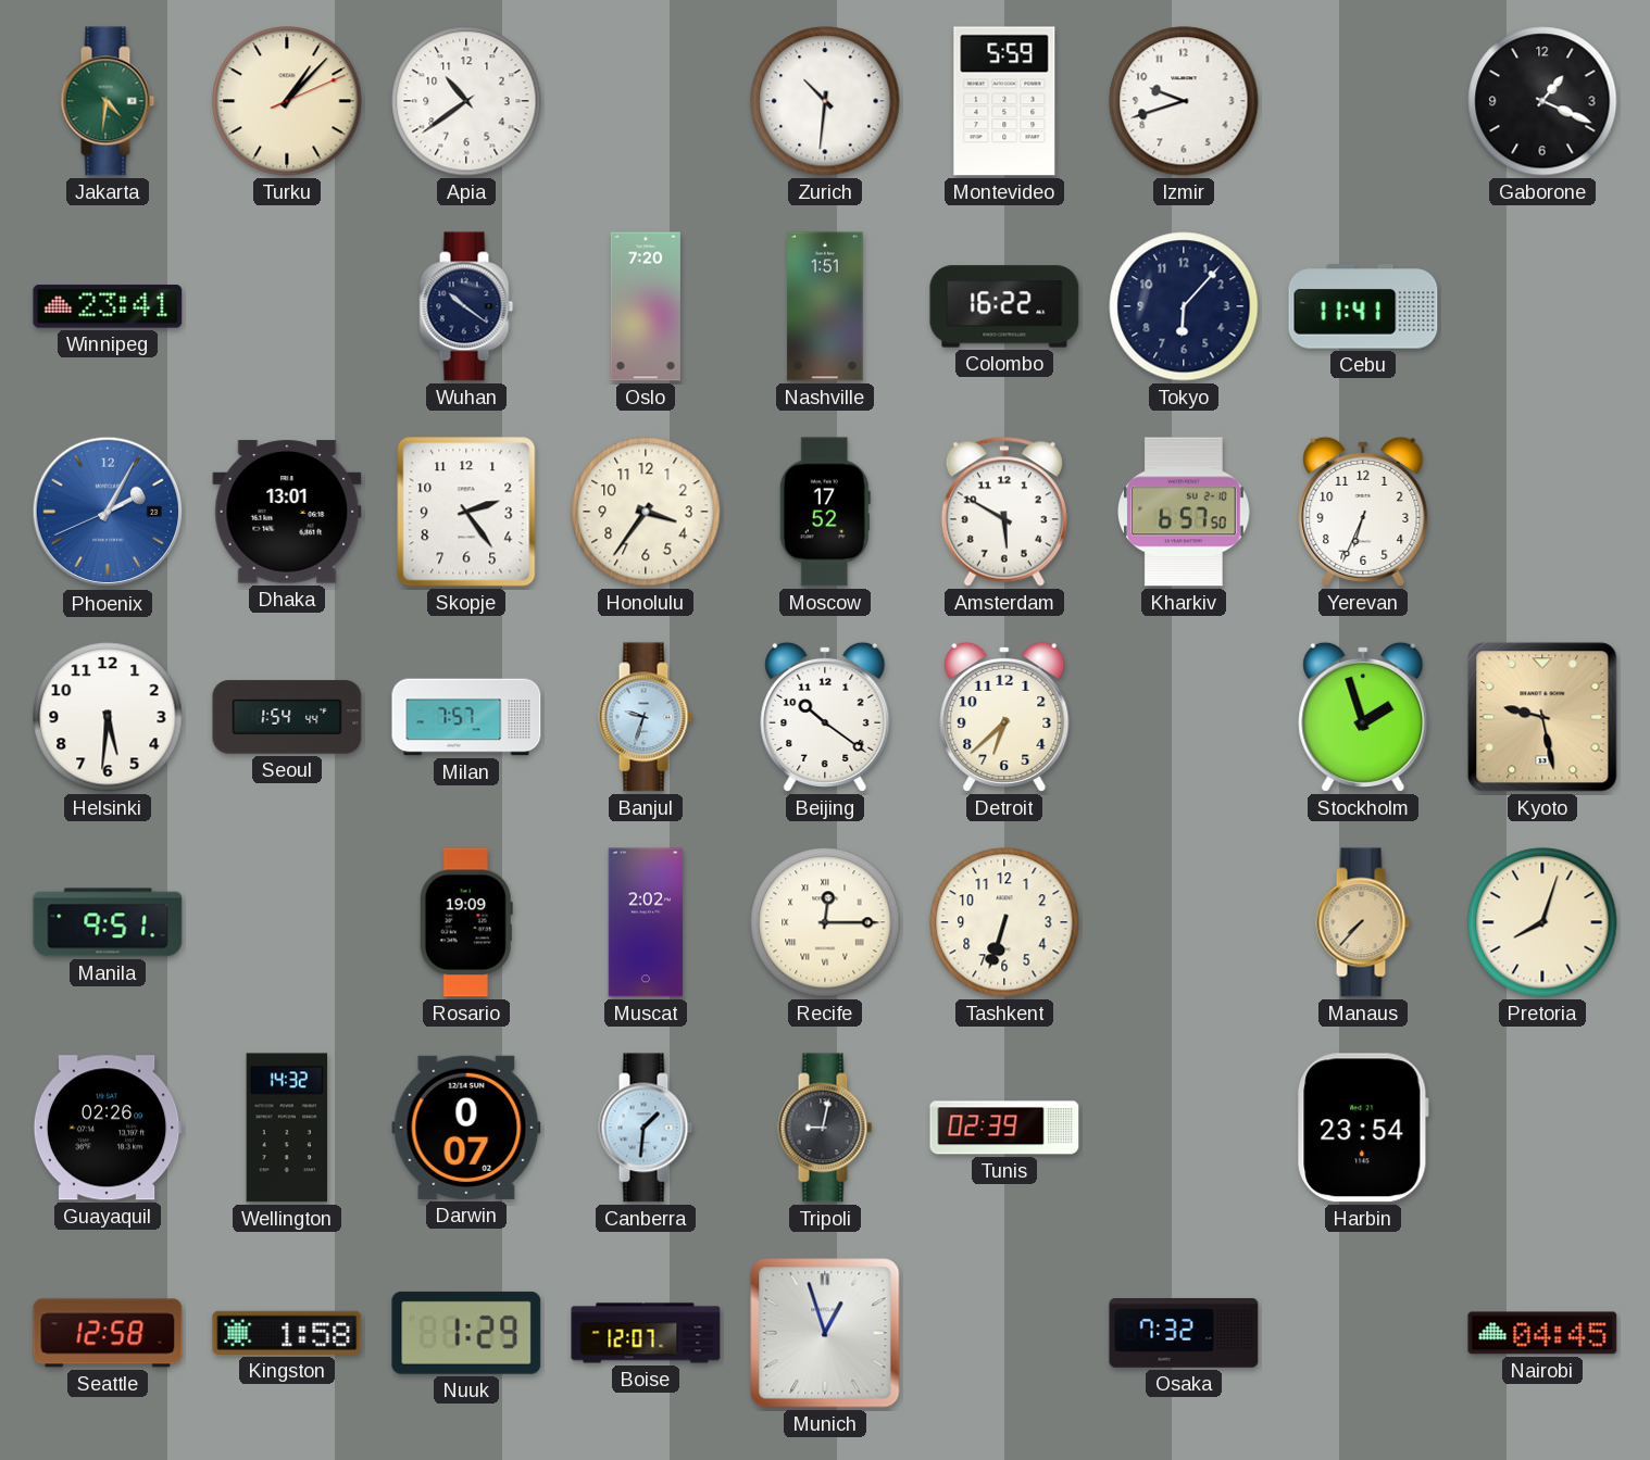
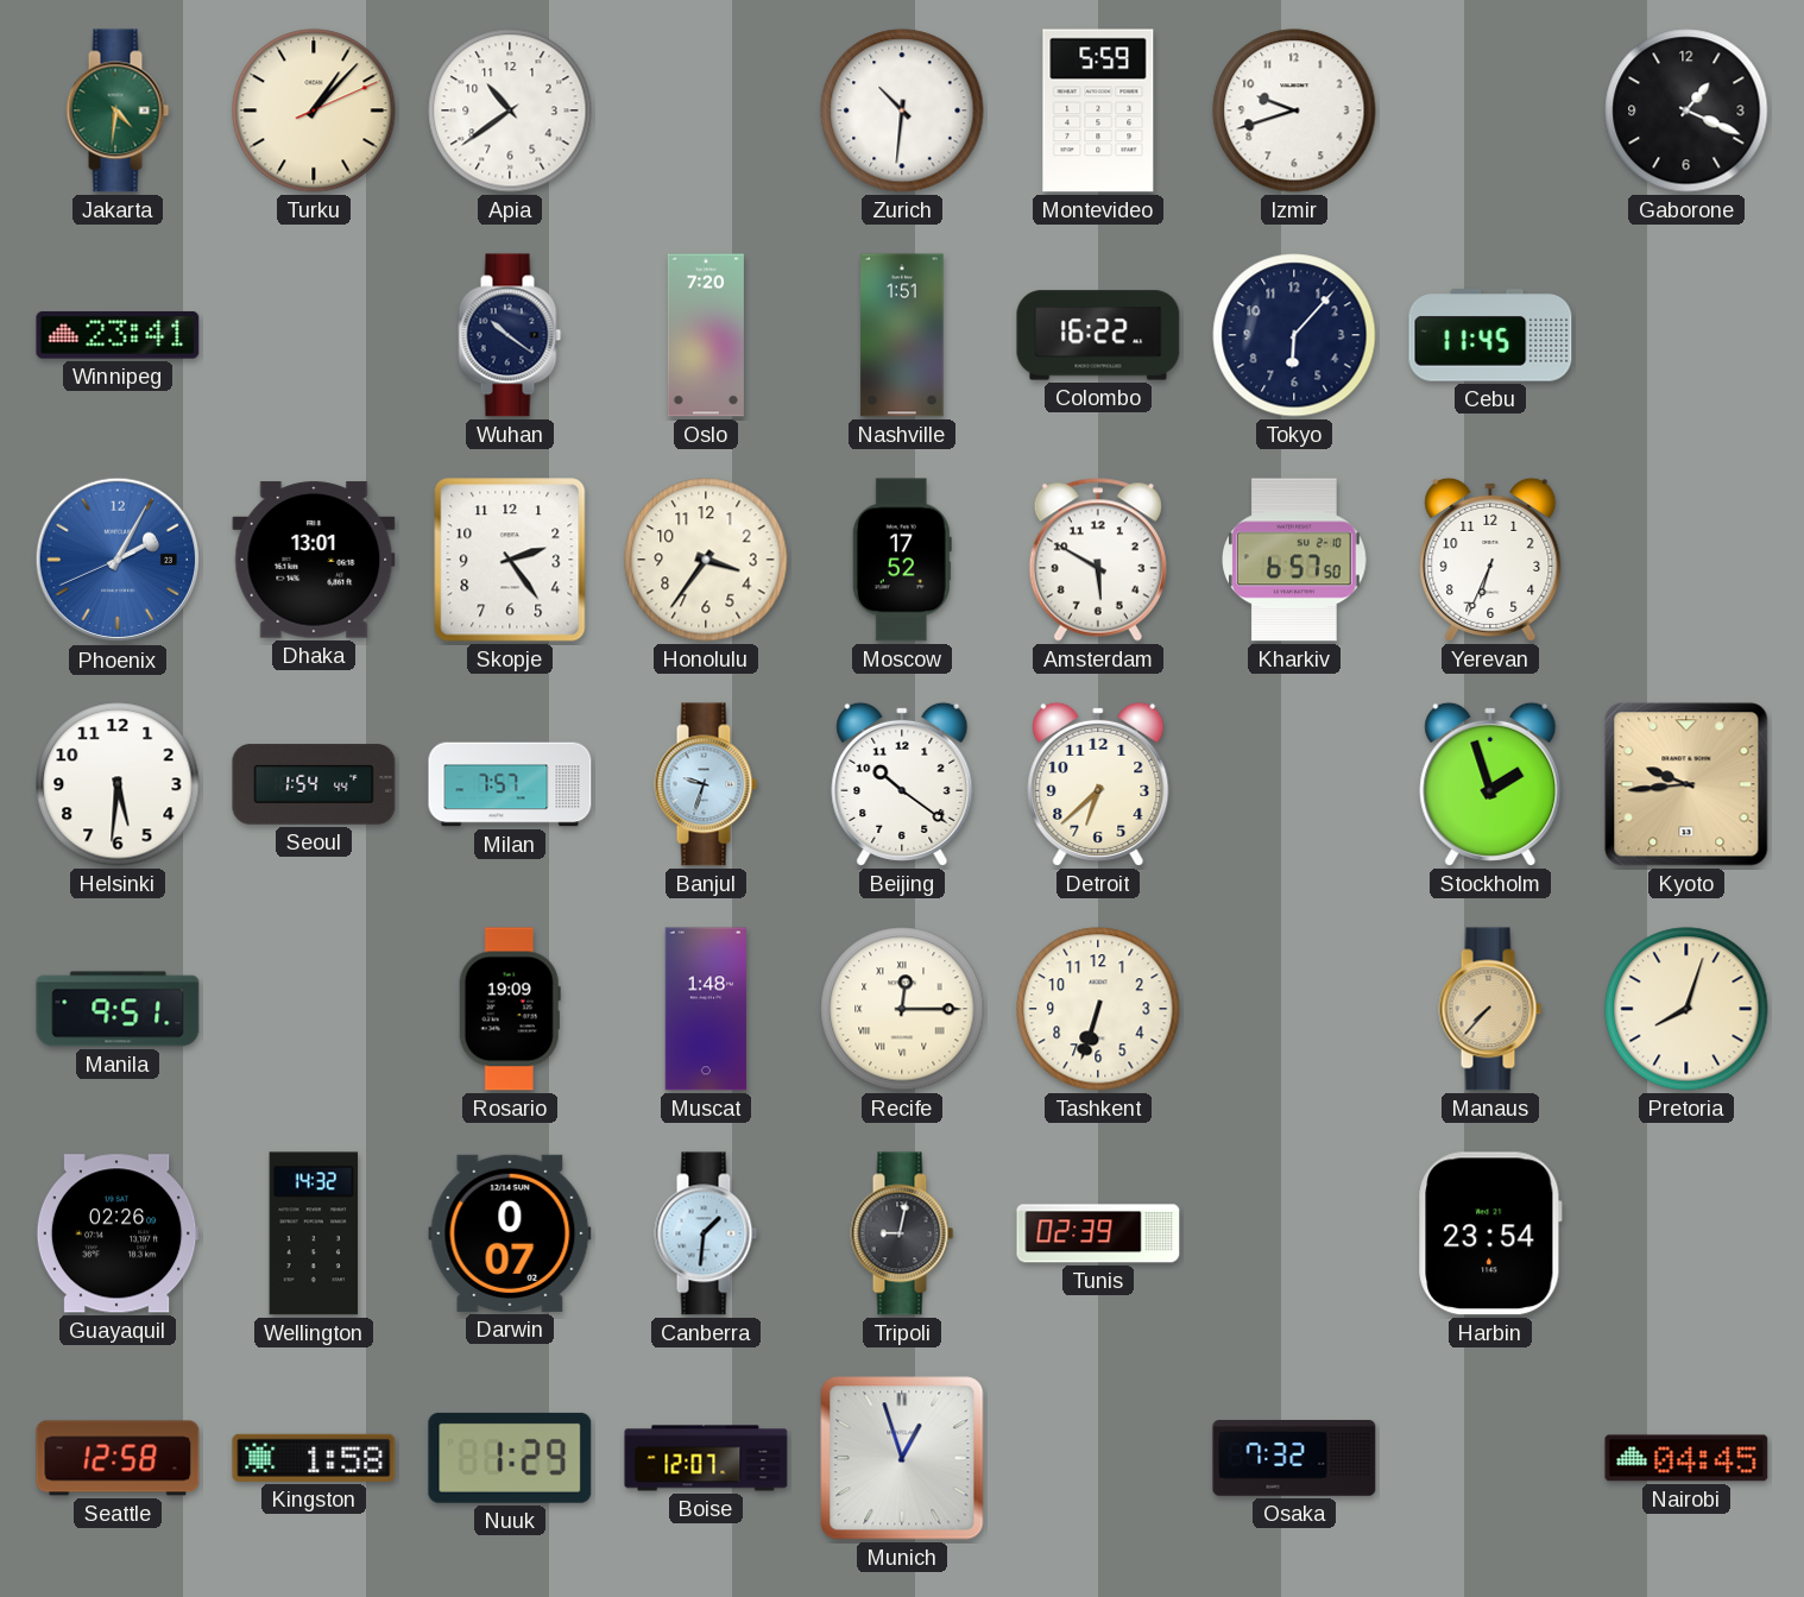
Cebu: 11:41 -> 11:45 (1490, 335)
Kyoto: 9:28 -> 9:44 (1686, 784)
Muscat: 2:02 -> 1:48 (706, 1009)
